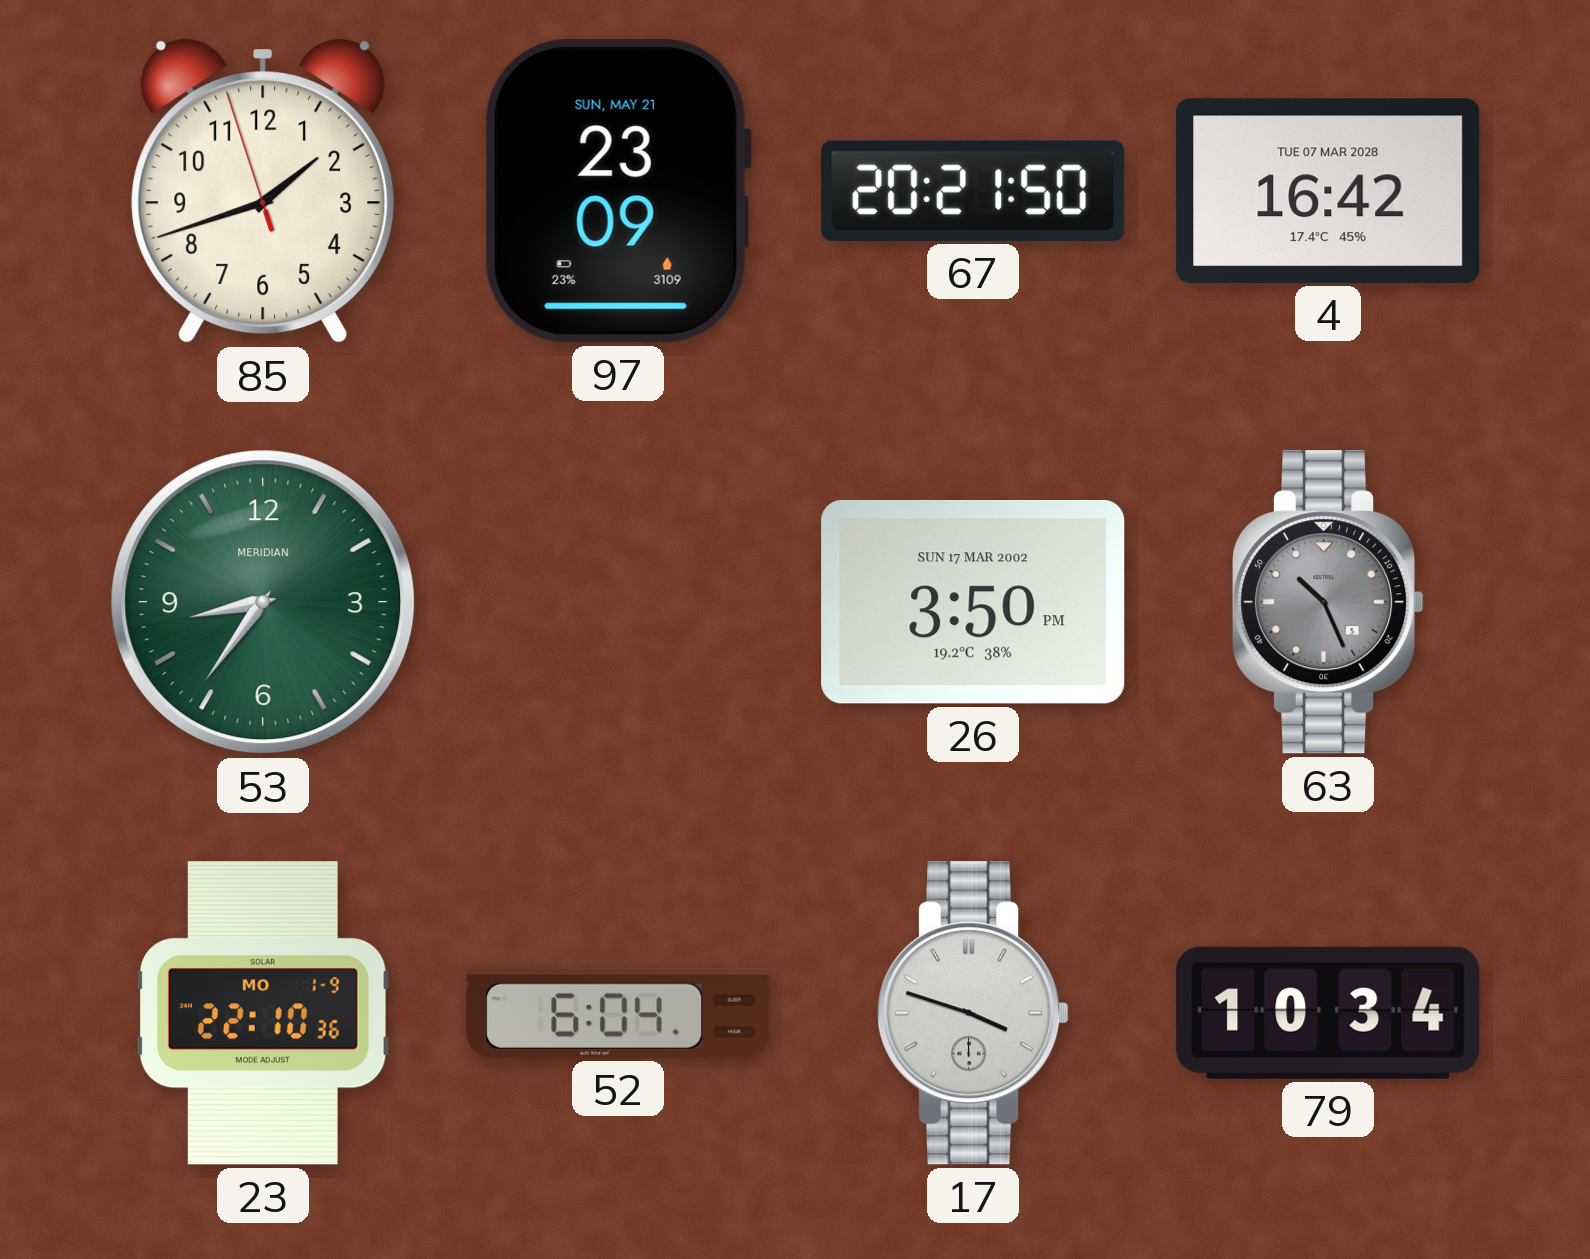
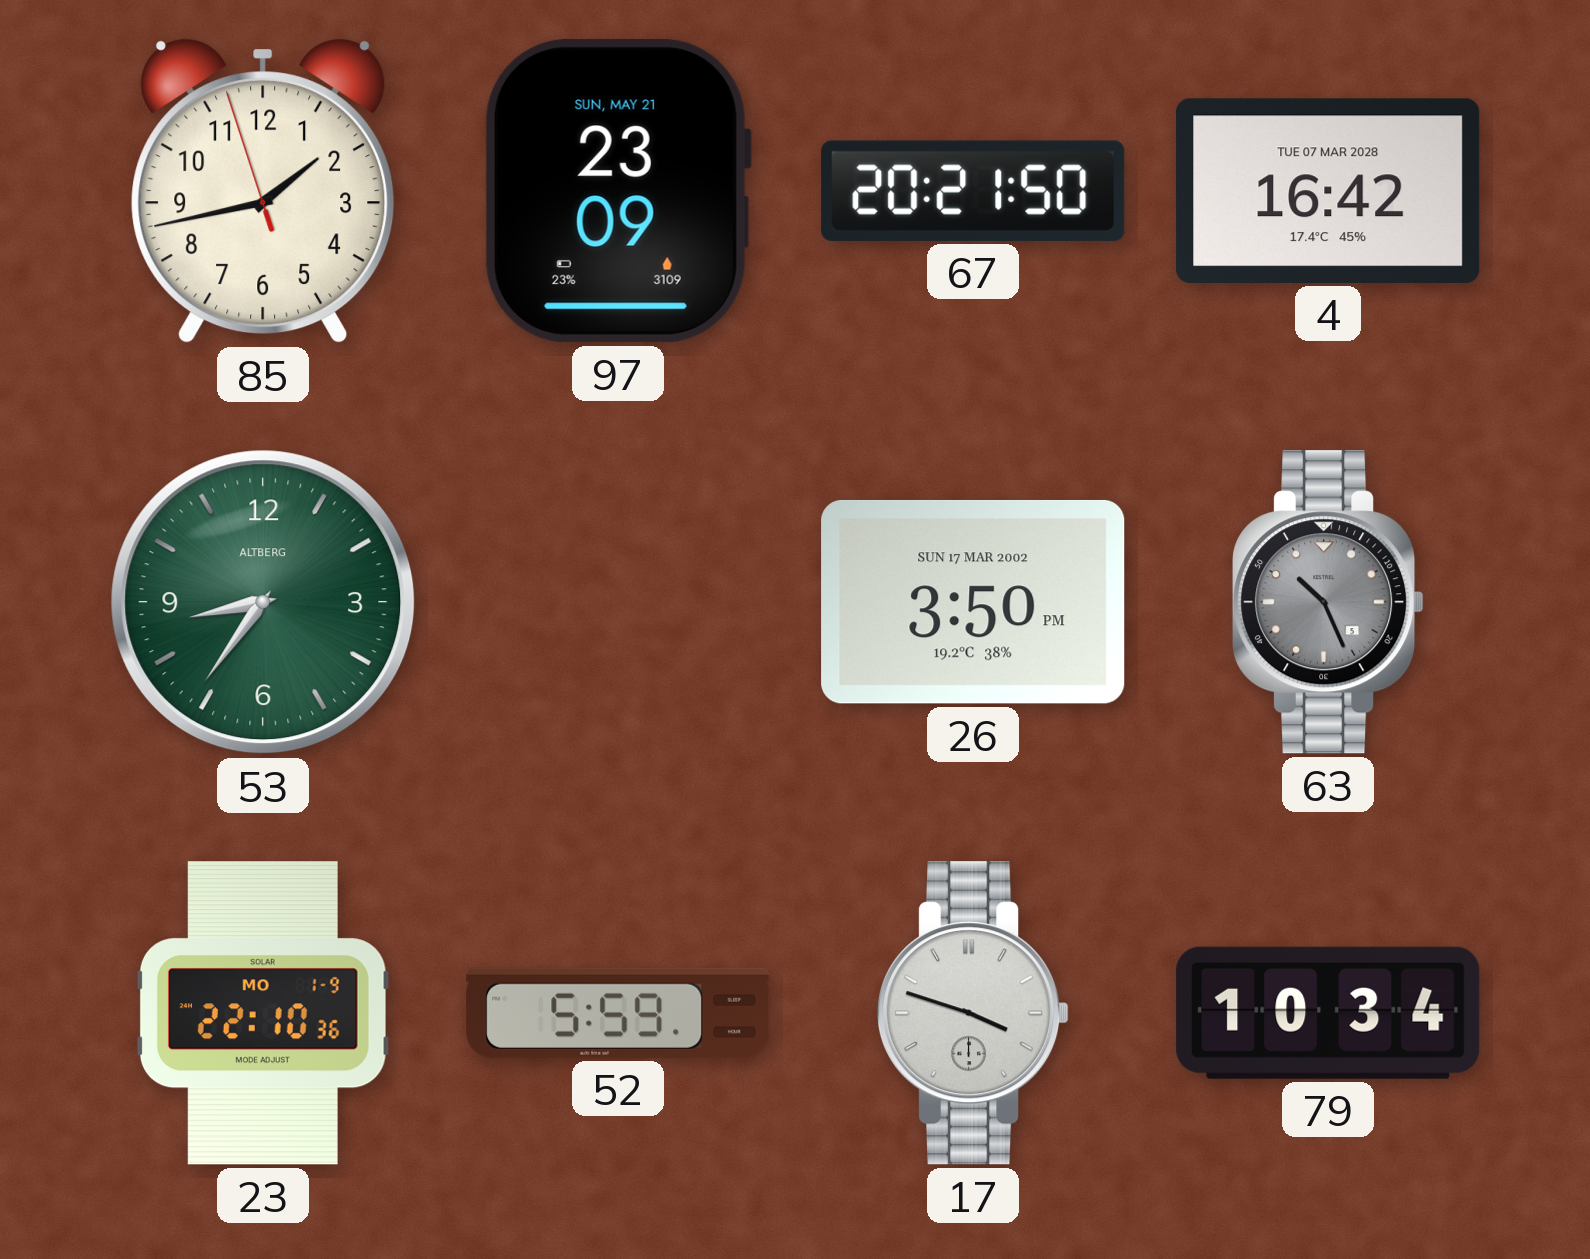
85: 1:41 -> 1:42 (263, 191)
53 brand: MERIDIAN -> ALTBERG (263, 602)
52: 6:04 -> 5:59 (618, 1013)
